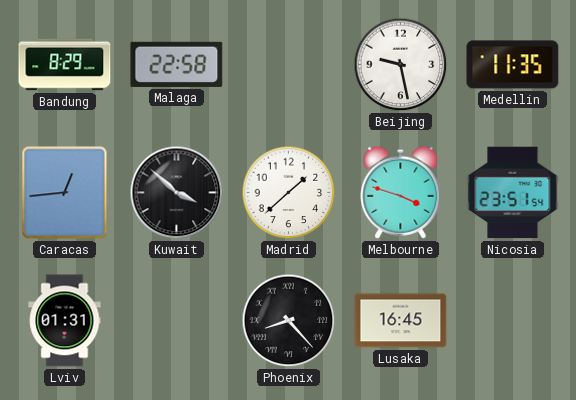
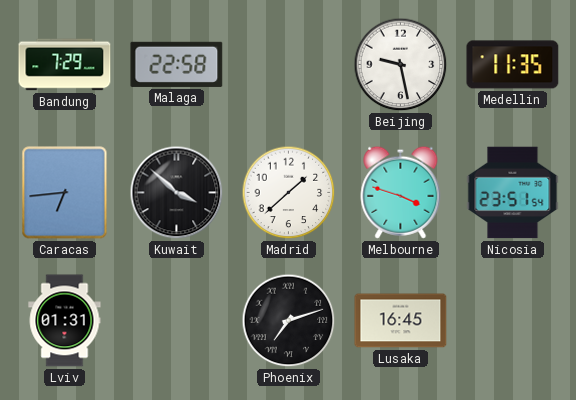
Bandung: 8:29 -> 7:29 (65, 65)
Caracas: 12:44 -> 6:44 (65, 193)
Phoenix: 8:23 -> 7:12 (289, 321)
